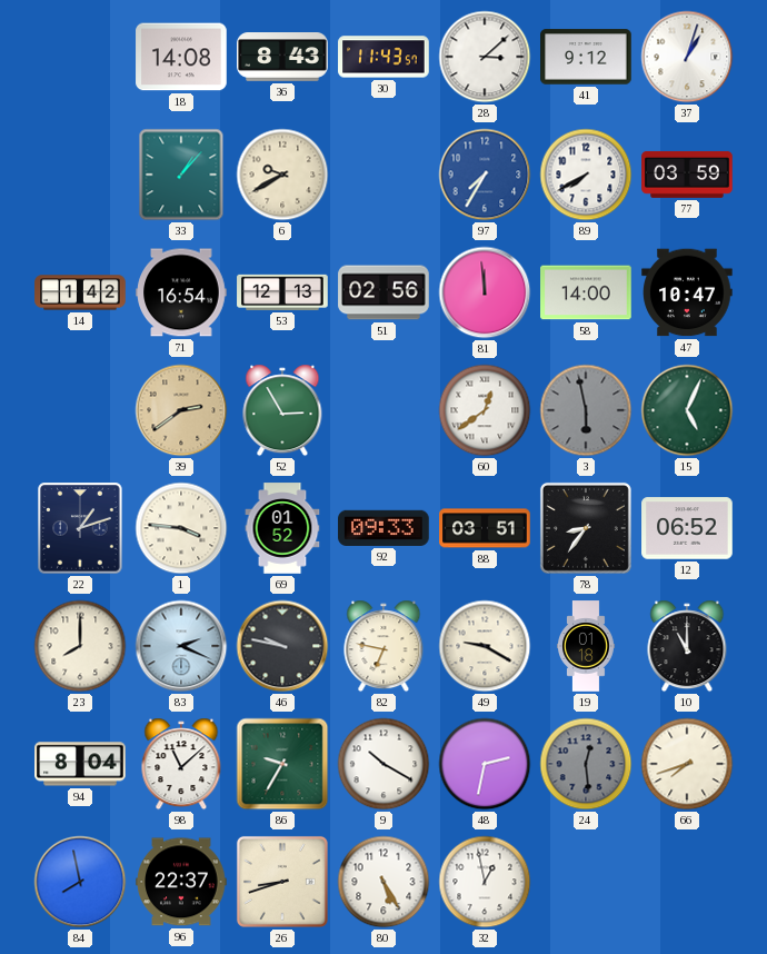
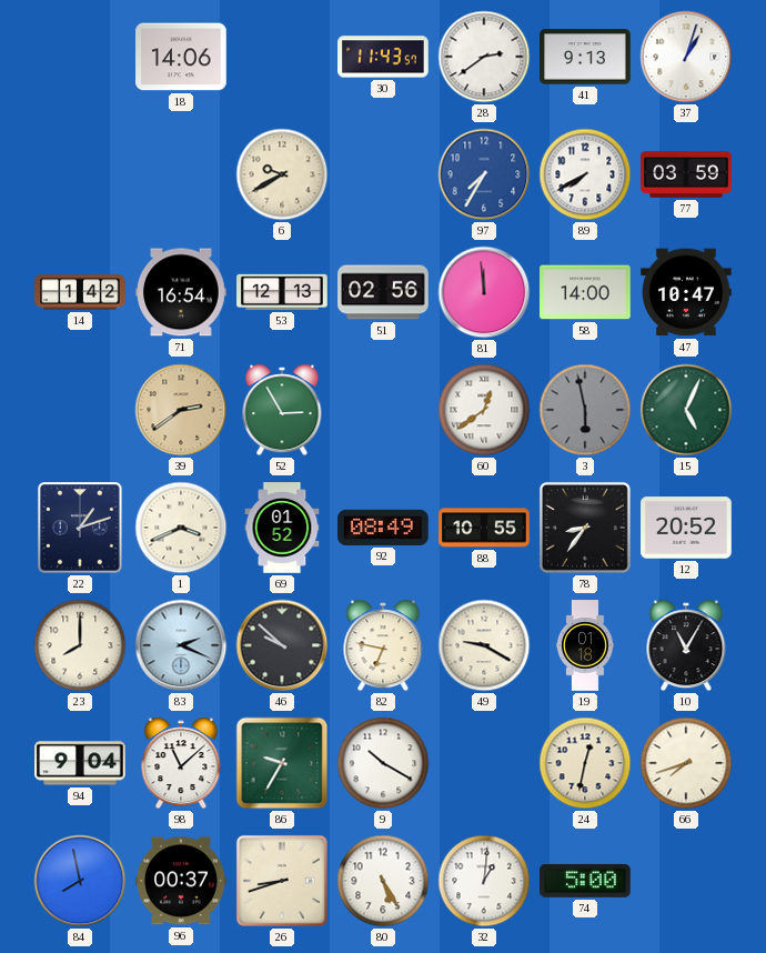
18: 14:08 -> 14:06 (181, 57)
36: 8:43 -> none (282, 58)
28: 3:08 -> 2:39 (484, 57)
41: 9:12 -> 9:13 (585, 57)
33: 1:07 -> none (181, 175)
1: 3:46 -> 3:41 (181, 528)
92: 09:33 -> 08:49 (383, 528)
88: 03:51 -> 10:55 (484, 528)
12: 06:52 -> 20:52 (686, 528)
46: 9:47 -> 9:52 (282, 645)
10: 11:00 -> 11:05 (686, 645)
94: 8:04 -> 9:04 (80, 763)
48: 2:32 -> none (485, 764)
24: 12:29 -> 12:32 (585, 763)
24 dial: grey -> cream (585, 763)
96: 22:37 -> 00:37 (181, 881)
32: 12:58 -> 1:01 (484, 881)
74: none -> 5:00 (585, 881)
